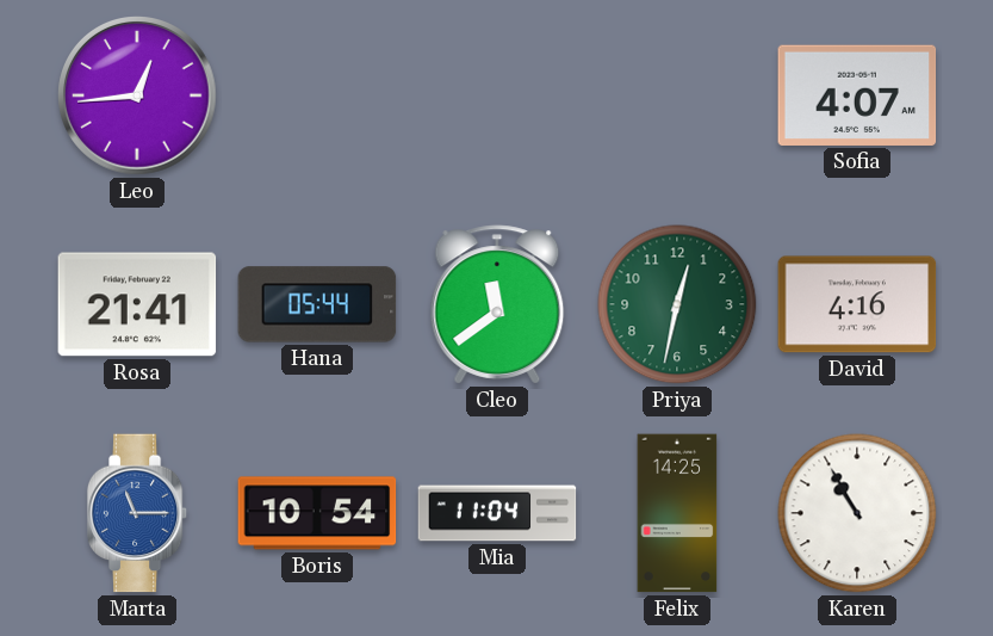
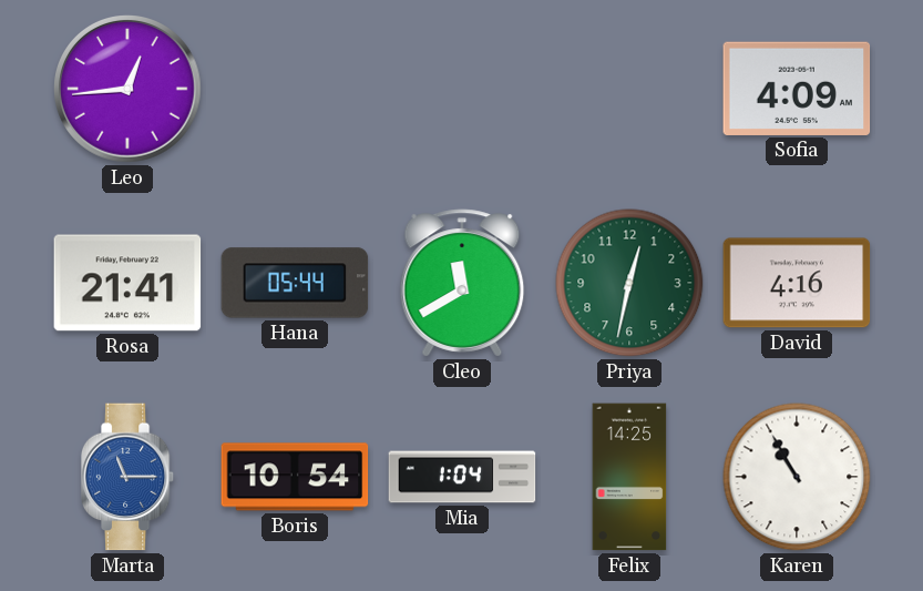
Sofia: 4:07 -> 4:09 (797, 89)
Cleo: 11:39 -> 11:40 (462, 283)
Mia: 11:04 -> 1:04 (462, 477)
